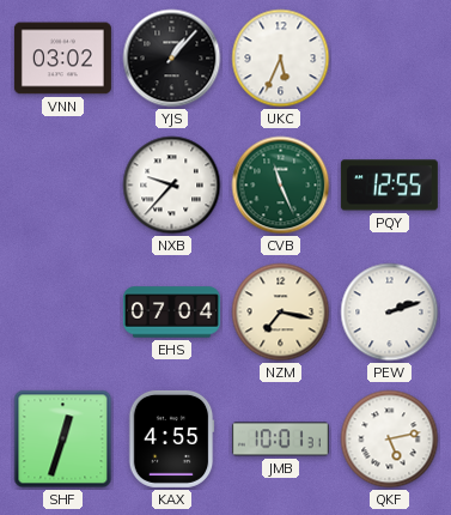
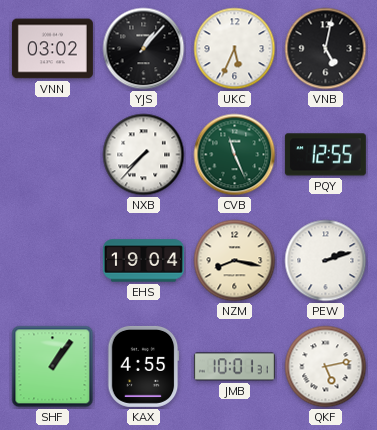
VNB: none -> 5:02 (326, 49)
NXB: 9:37 -> 7:37 (144, 155)
EHS: 07:04 -> 19:04 (143, 261)
NZM: 7:17 -> 8:17 (235, 261)
SHF: 12:33 -> 1:06 (53, 367)
